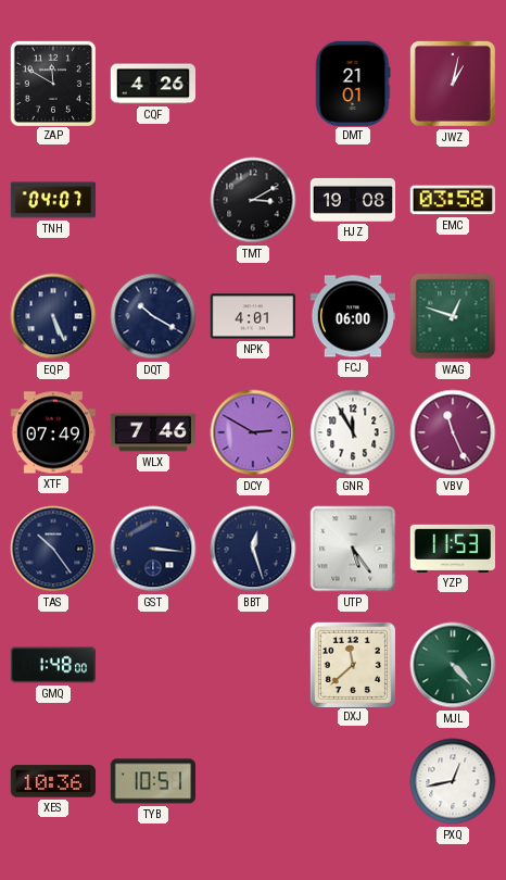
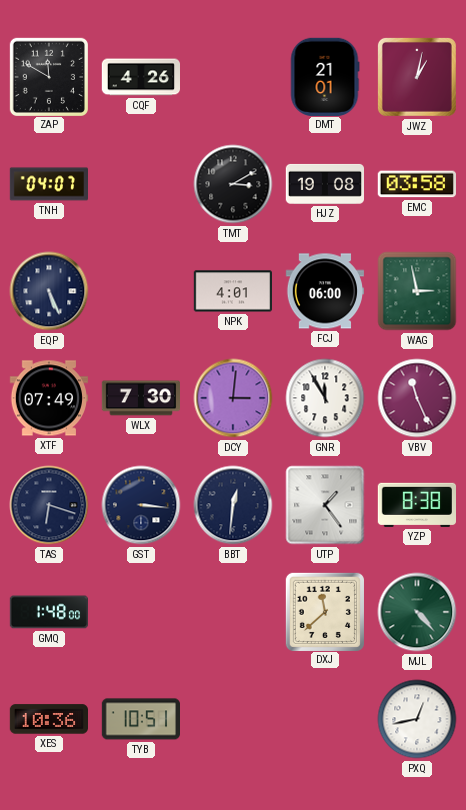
DQT: 10:20 -> none (153, 316)
WAG: 12:48 -> 2:58 (417, 291)
WLX: 7:46 -> 7:30 (140, 398)
DCY: 2:50 -> 3:01 (233, 398)
TAS: 10:24 -> 6:18 (49, 505)
BBT: 12:27 -> 12:31 (233, 505)
UTP: 5:24 -> 1:24 (325, 505)
YZP: 11:53 -> 8:38 (416, 505)
